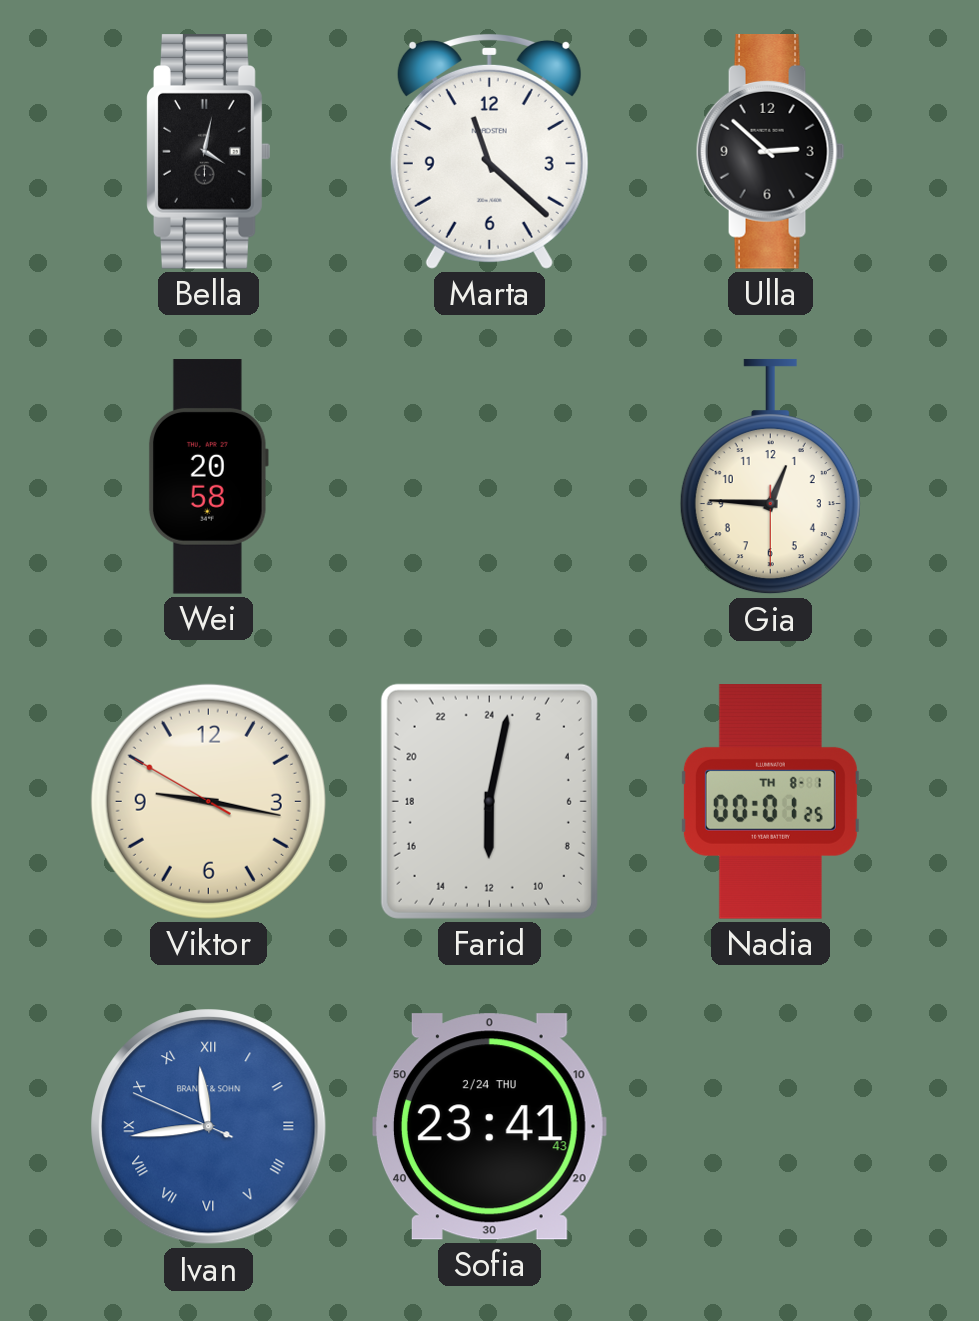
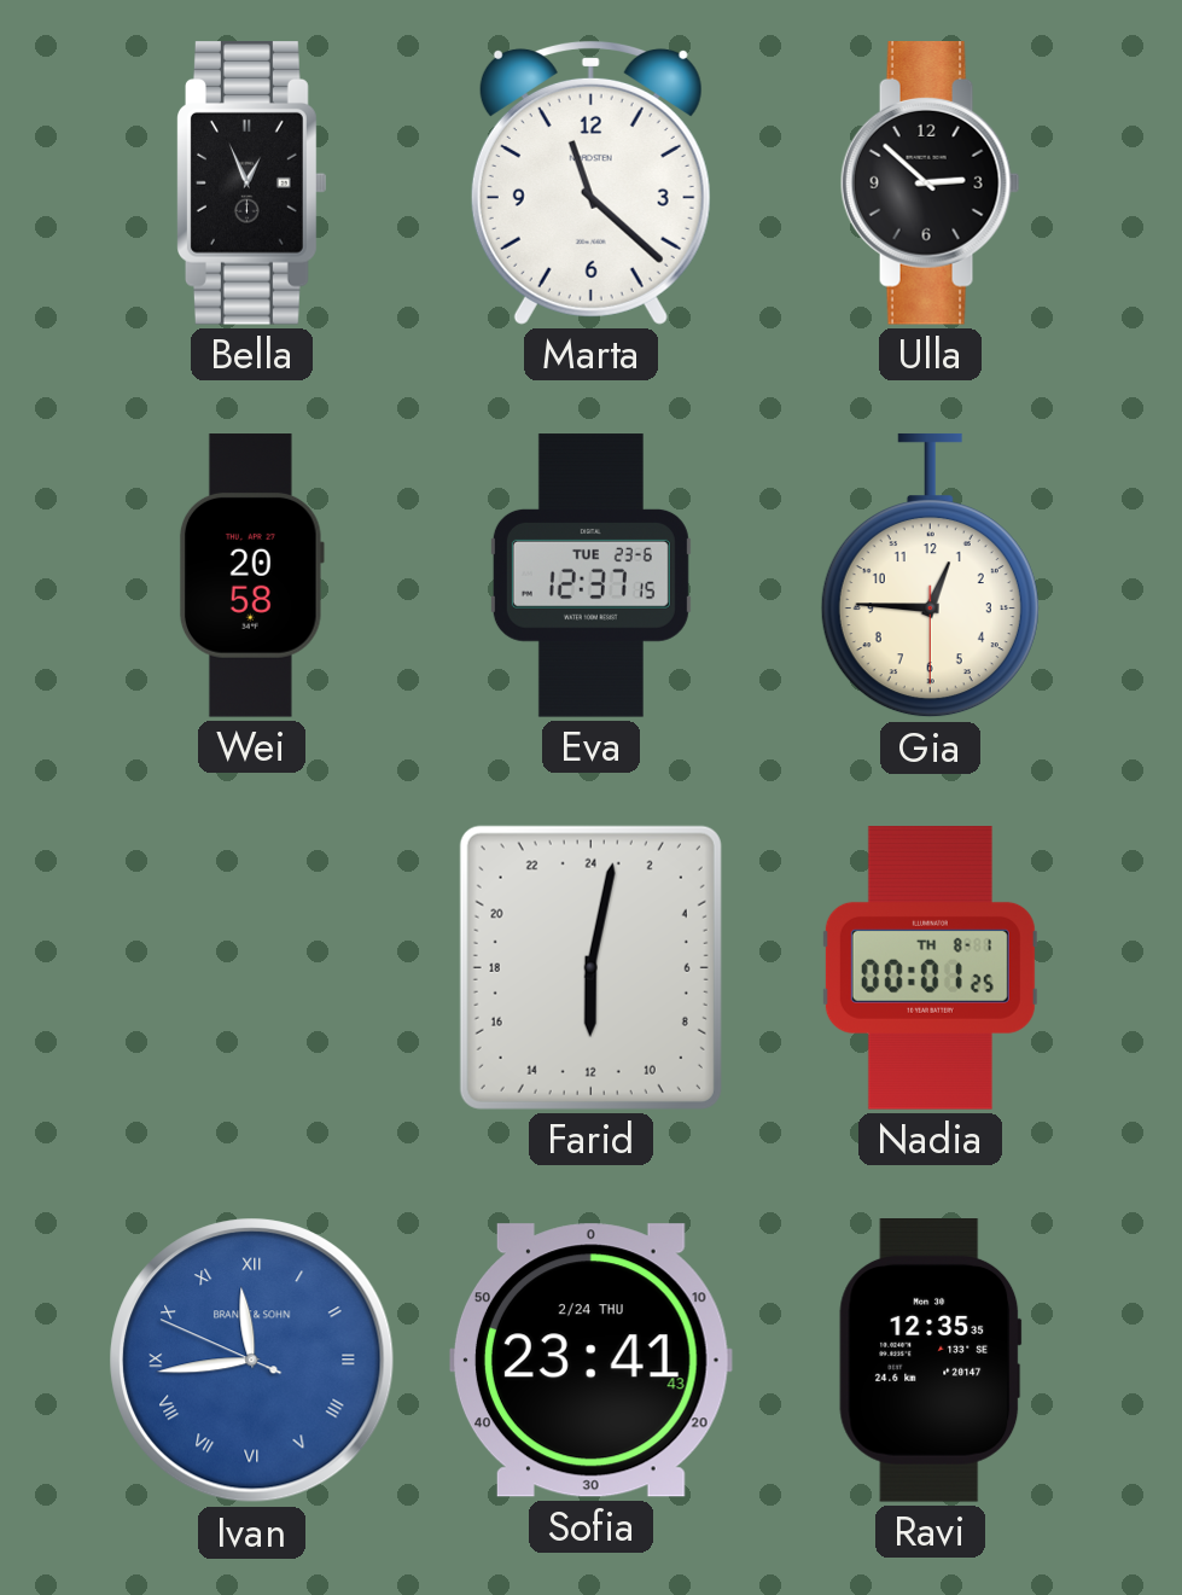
Bella: 4:02 -> 12:56 (252, 184)
Eva: none -> 12:37 (590, 576)
Viktor: 9:16 -> none (208, 801)
Ravi: none -> 12:35 (931, 1361)
